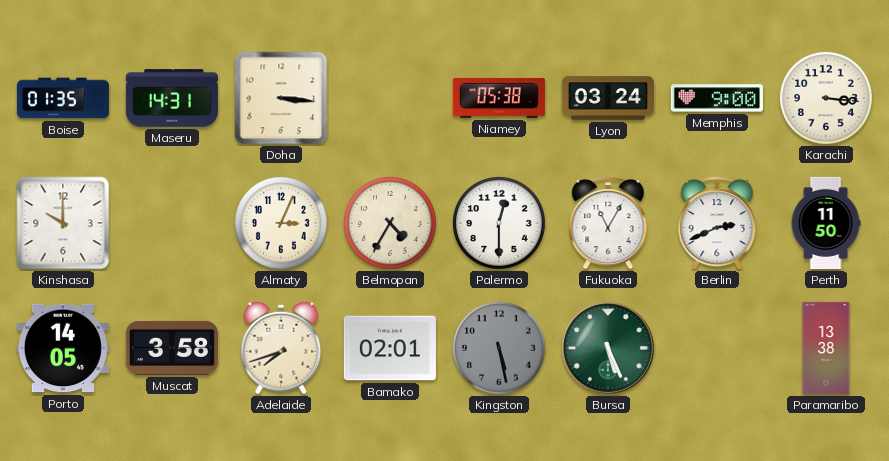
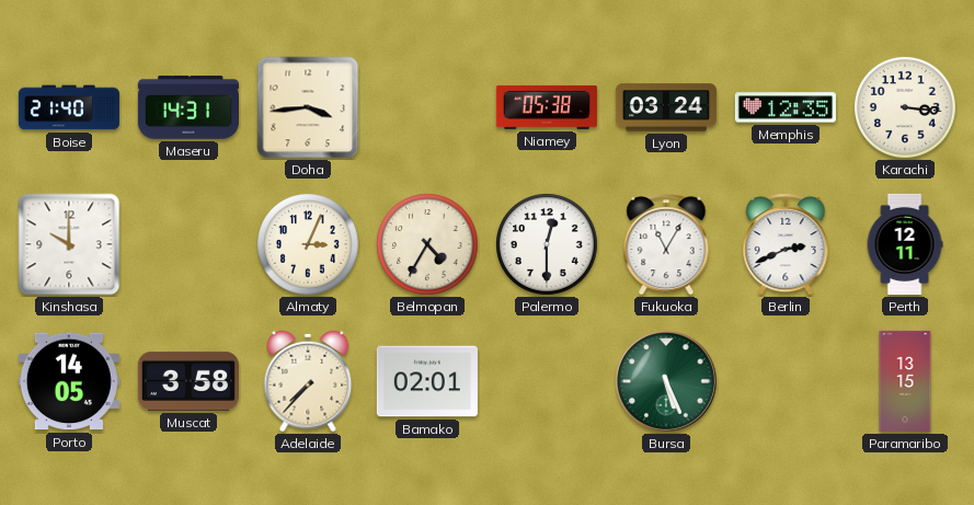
Boise: 01:35 -> 21:40 (69, 107)
Doha: 3:16 -> 3:44 (308, 107)
Memphis: 9:00 -> 12:35 (786, 107)
Perth: 11:50 -> 12:11 (905, 244)
Adelaide: 7:42 -> 7:37 (308, 381)
Kingston: 5:28 -> none (500, 349)
Paramaribo: 13:38 -> 13:15 (905, 381)
